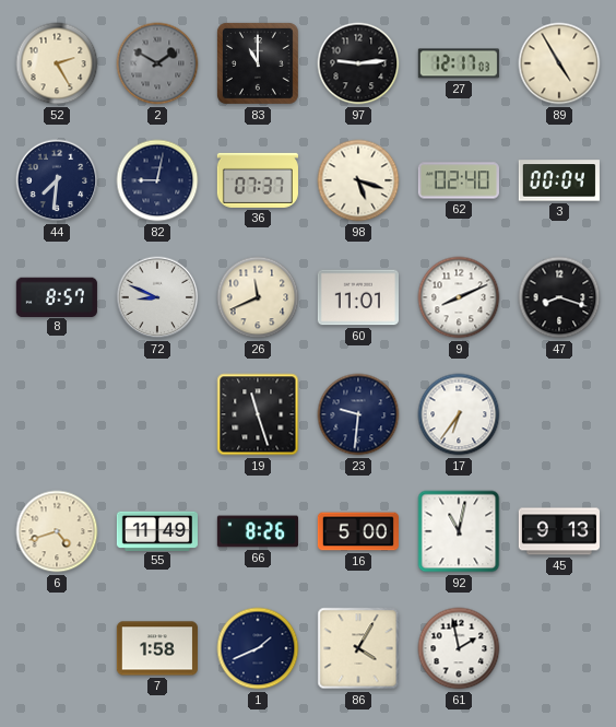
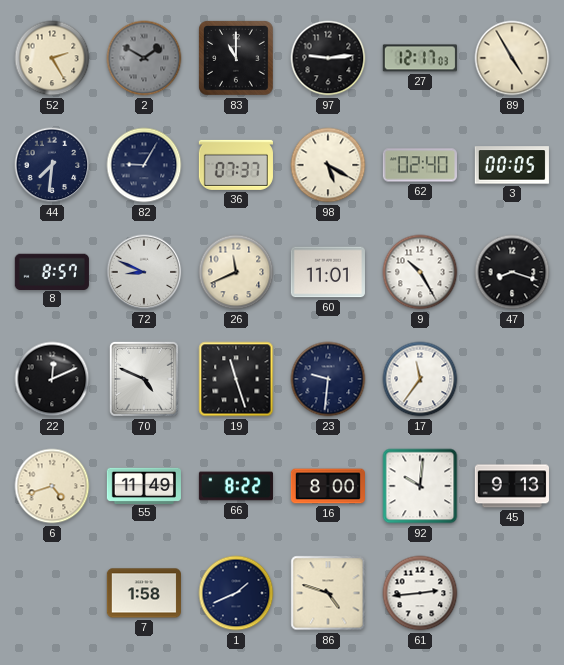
82: 9:02 -> 9:05 (144, 165)
98: 5:18 -> 5:20 (328, 165)
3: 00:04 -> 00:05 (512, 165)
9: 8:11 -> 10:25 (420, 272)
22: none -> 12:11 (52, 379)
70: none -> 4:49 (144, 379)
17: 6:36 -> 11:36 (420, 379)
66: 8:26 -> 8:22 (236, 486)
16: 5:00 -> 8:00 (328, 486)
92: 11:02 -> 10:01 (420, 486)
86: 4:05 -> 4:48 (328, 593)
61: 1:58 -> 2:44 (420, 593)
